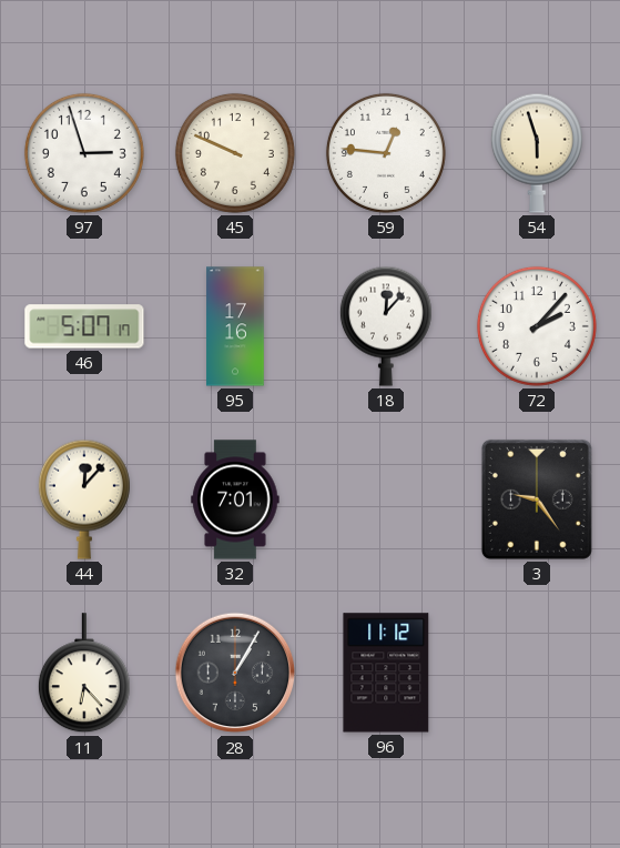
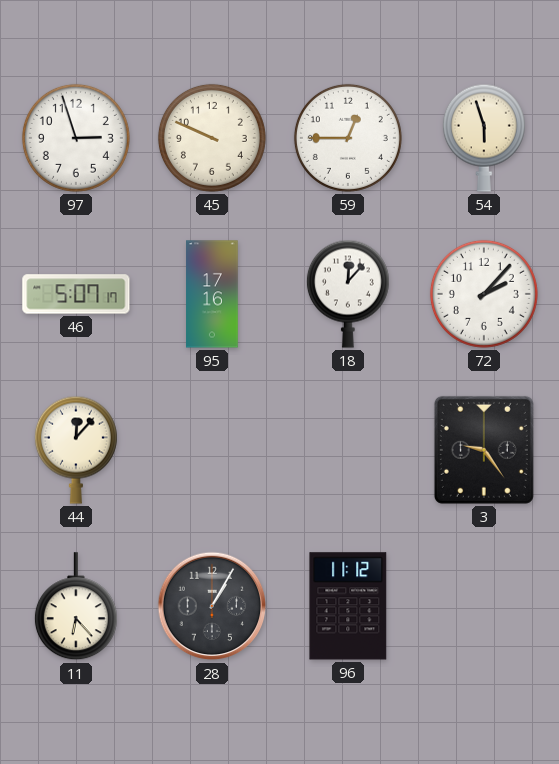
59: 12:46 -> 12:45 (348, 138)
32: 7:01 -> none (235, 499)
